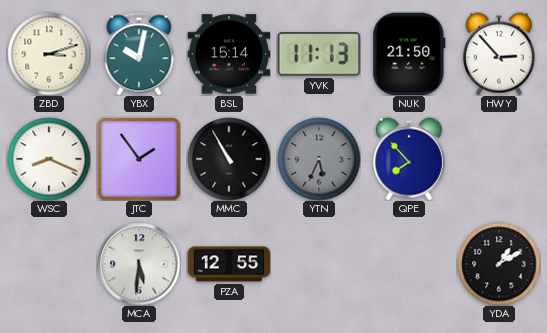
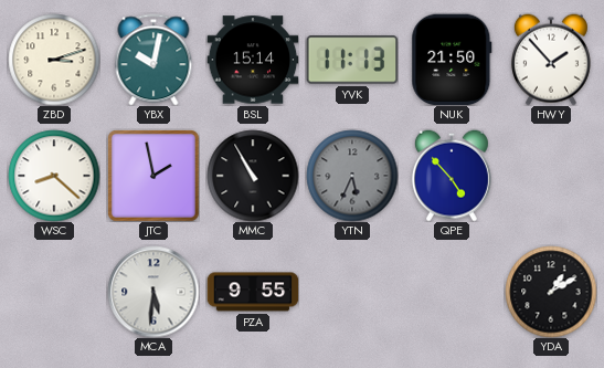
HWY: 2:53 -> 1:53 (551, 60)
WSC: 8:19 -> 8:22 (54, 176)
JTC: 1:54 -> 1:58 (153, 176)
QPE: 7:53 -> 4:53 (452, 176)
PZA: 12:55 -> 9:55 (253, 292)
